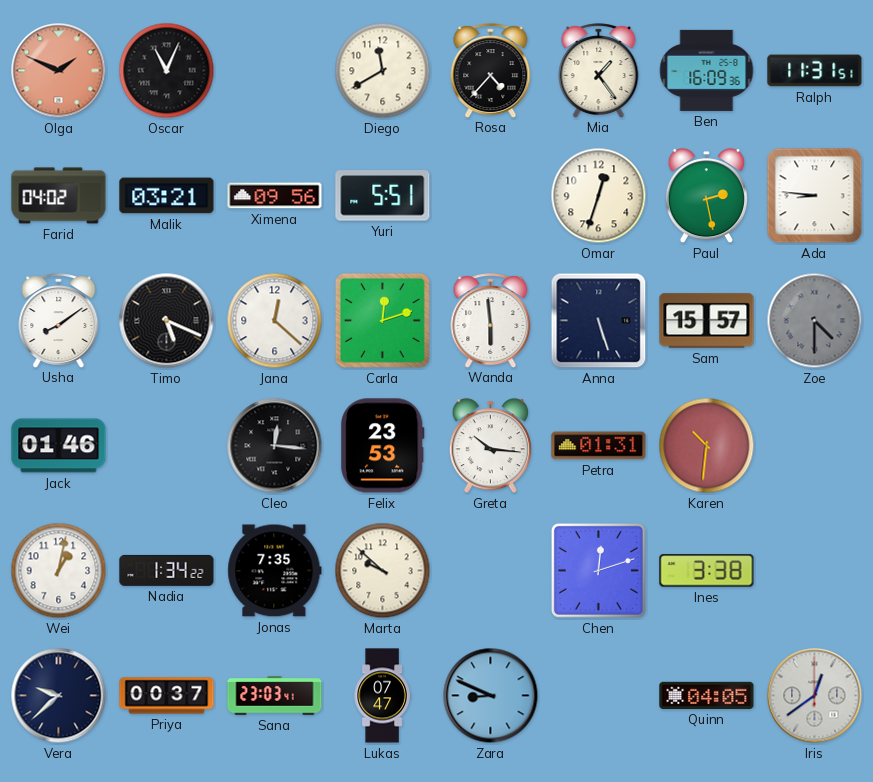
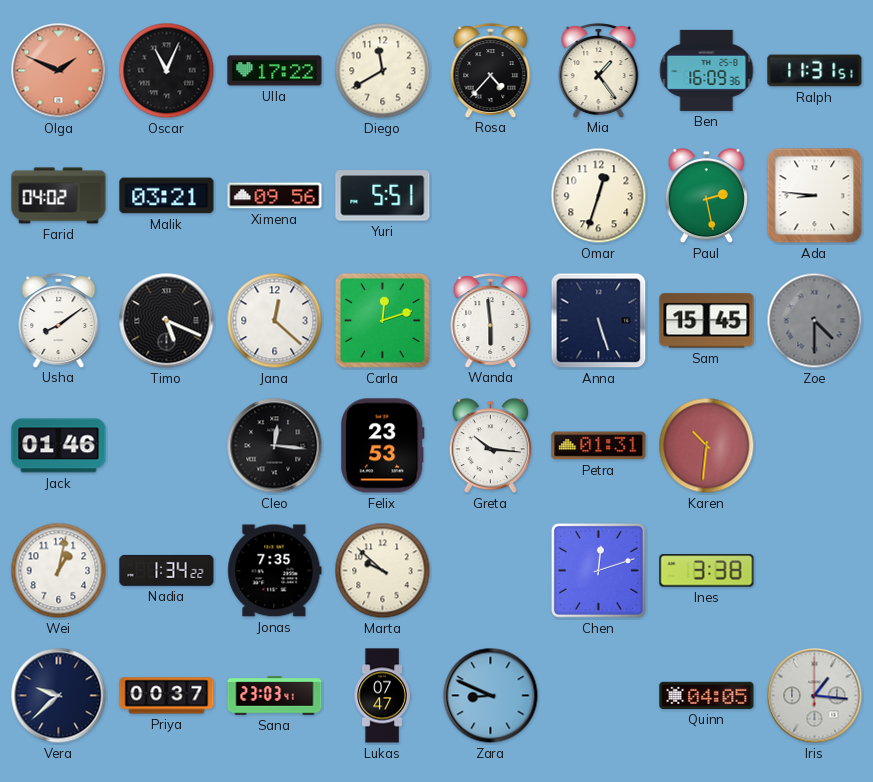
Ulla: none -> 17:22 (275, 71)
Sam: 15:57 -> 15:45 (707, 321)
Iris: 12:39 -> 1:16 (815, 696)
